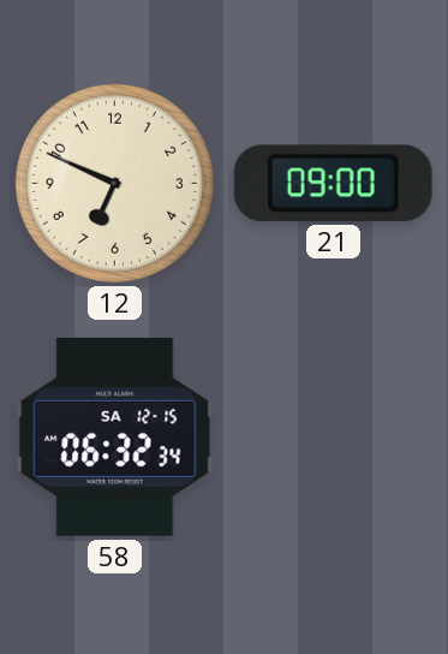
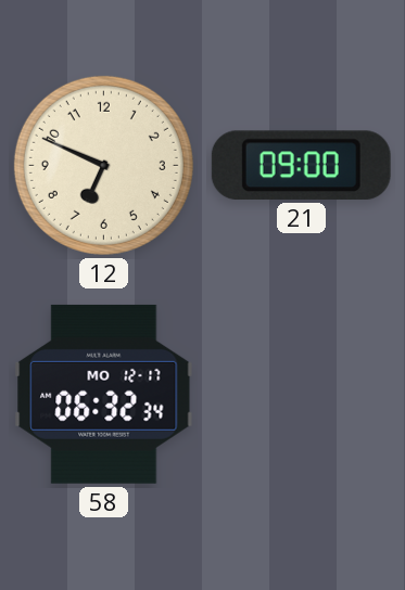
58 date: SA 12-15 -> MO 12-17 (104, 394)
